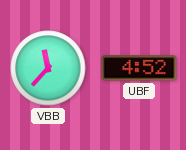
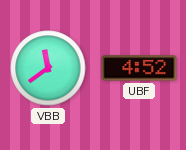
VBB: 11:37 -> 11:39 (48, 68)
